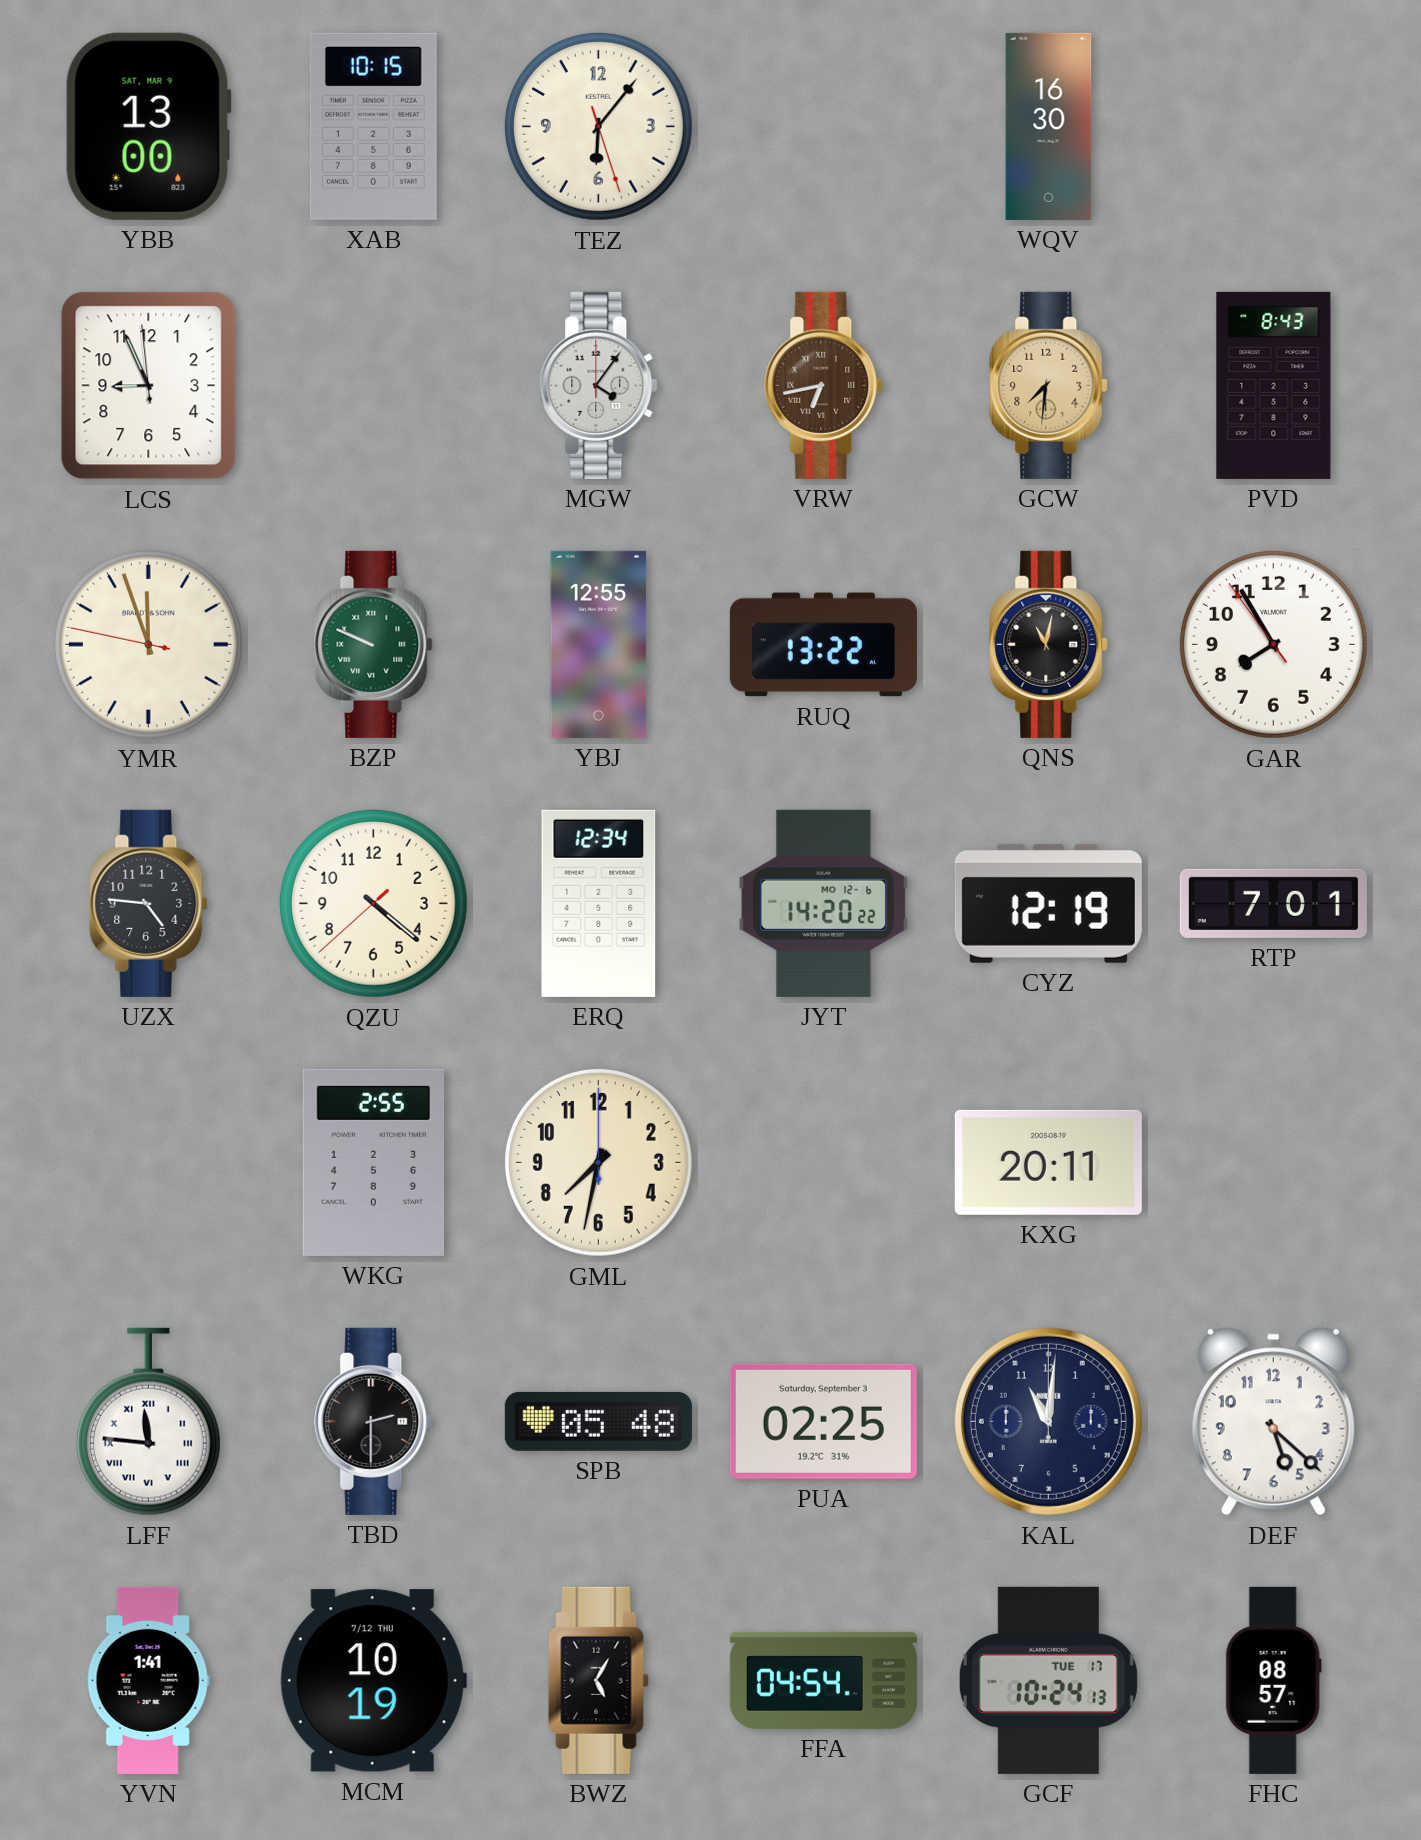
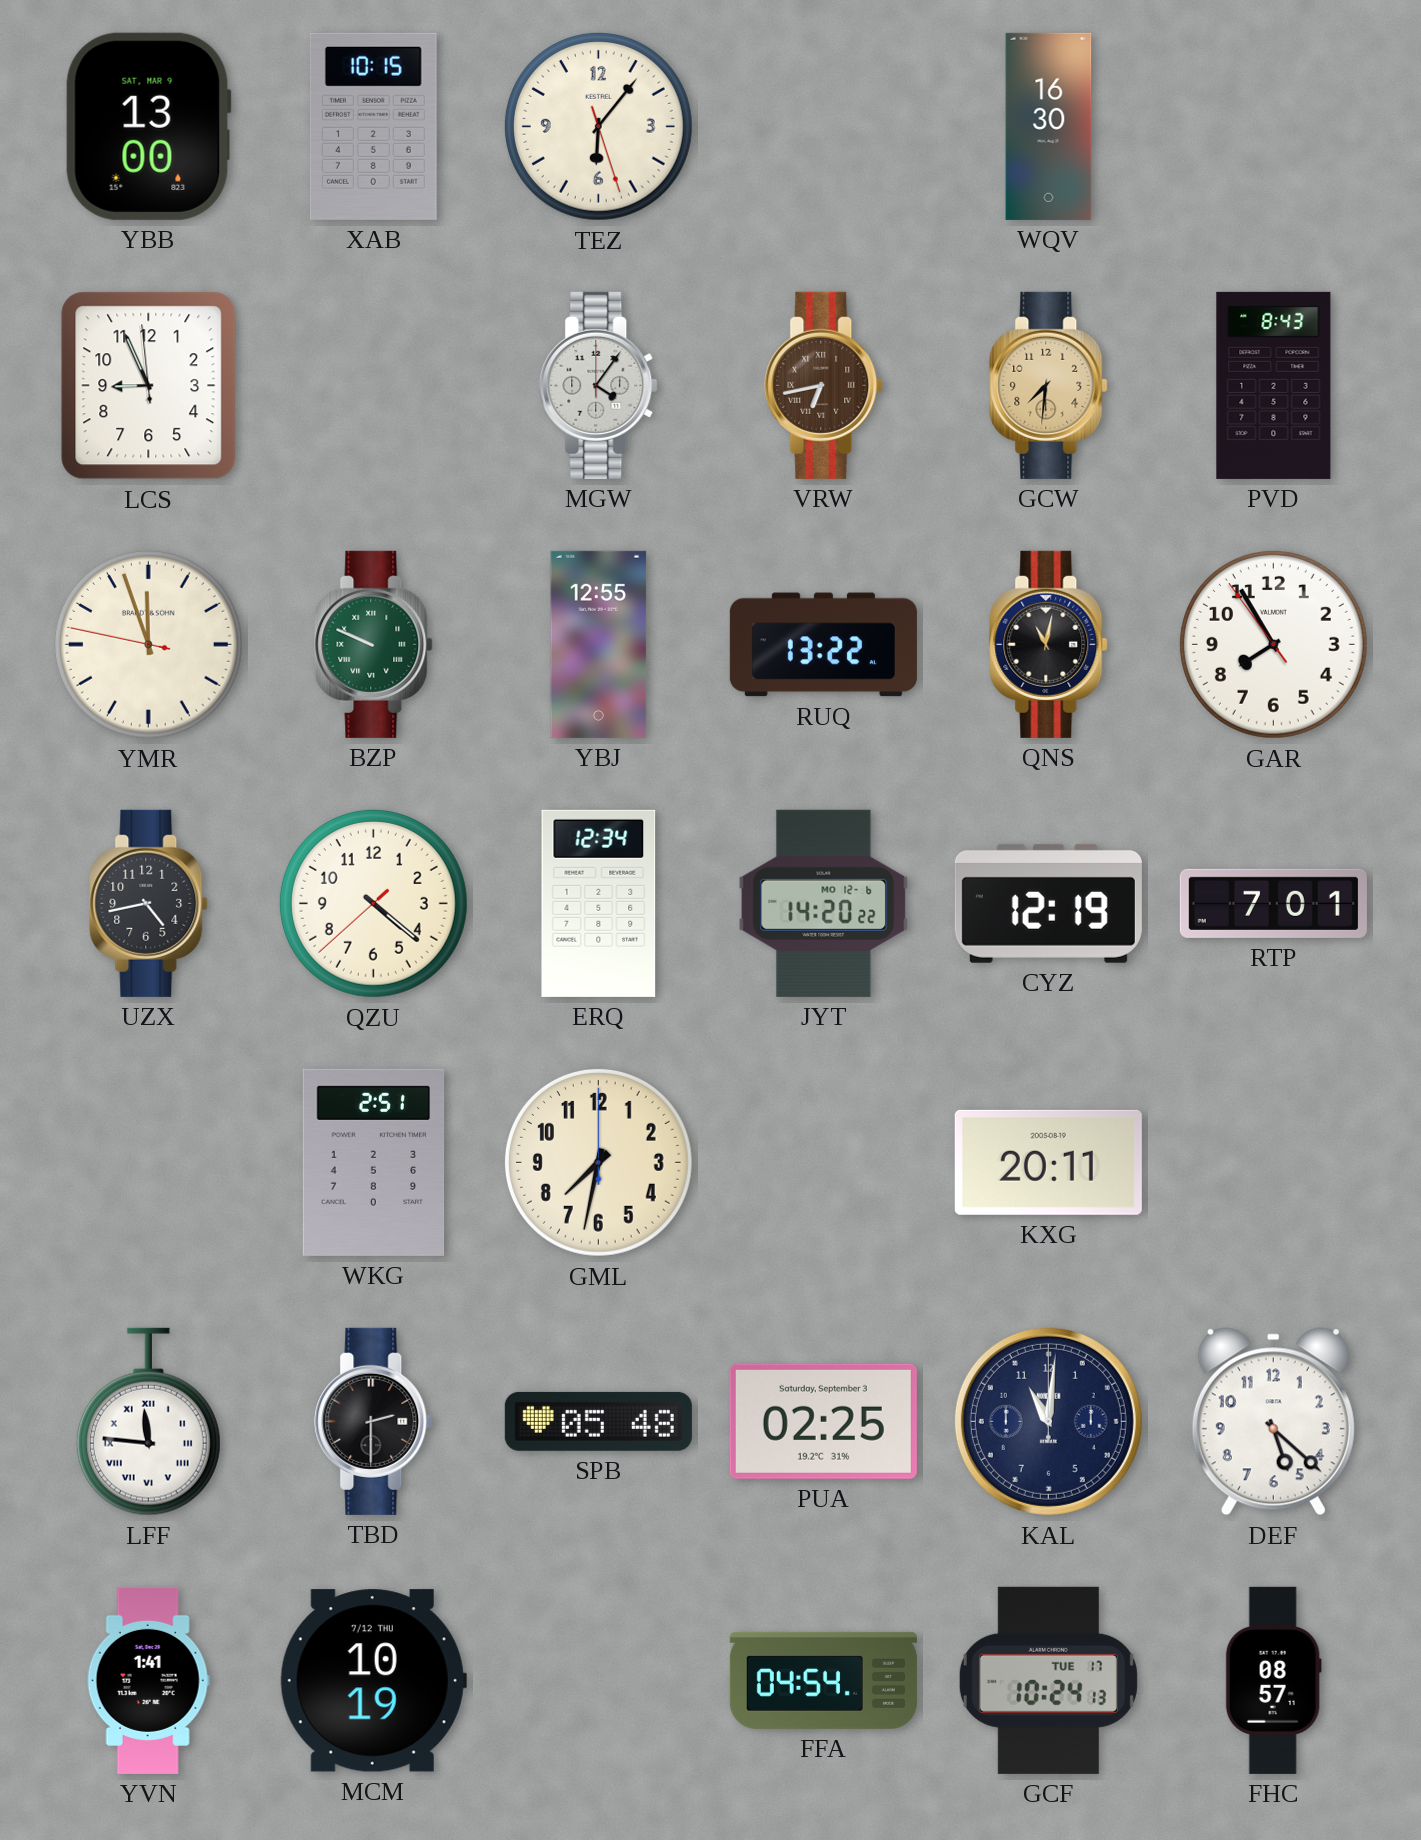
UZX: 4:46 -> 4:43 (149, 903)
WKG: 2:55 -> 2:51 (374, 1162)
BWZ: 5:05 -> none (599, 1680)
